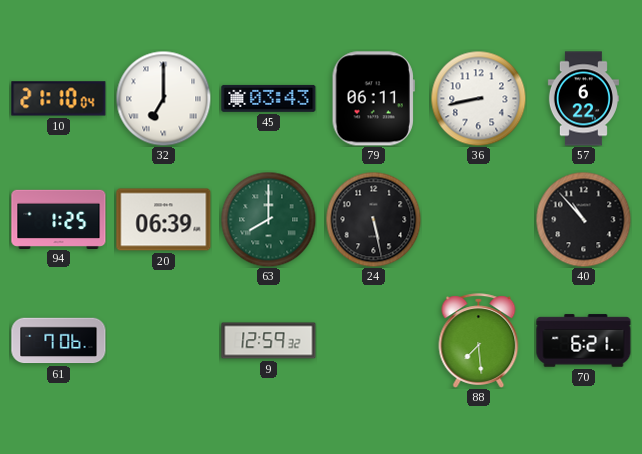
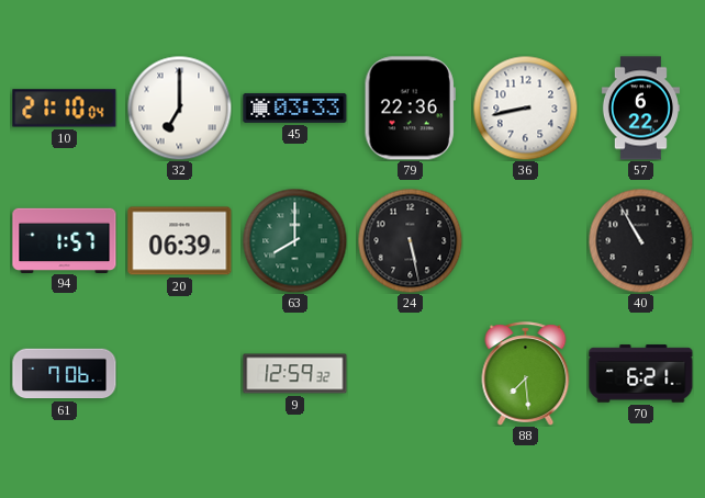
45: 03:43 -> 03:33 (295, 107)
79: 06:11 -> 22:36 (410, 109)
94: 1:25 -> 1:57 (65, 240)
40: 10:53 -> 10:55 (640, 240)
